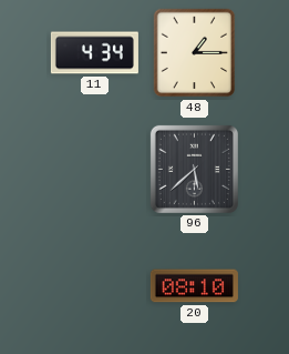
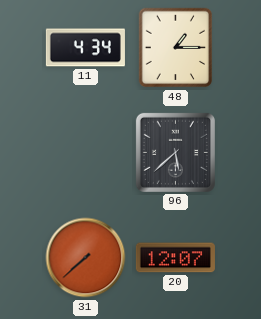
31: none -> 7:38 (86, 258)
20: 08:10 -> 12:07 (175, 258)
